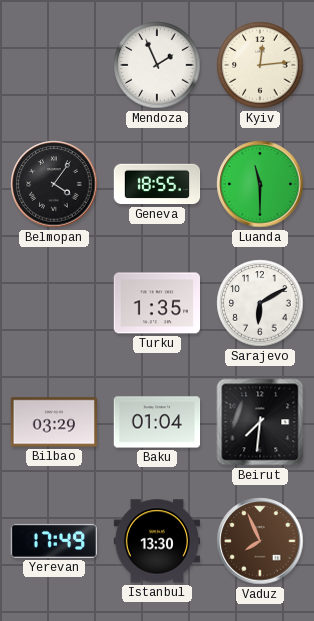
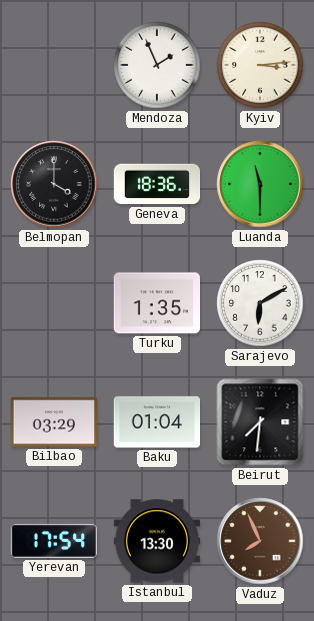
Kyiv: 12:14 -> 3:14 (260, 65)
Belmopan: 4:06 -> 4:00 (54, 184)
Geneva: 18:55 -> 18:36 (157, 184)
Yerevan: 17:49 -> 17:54 (54, 541)
